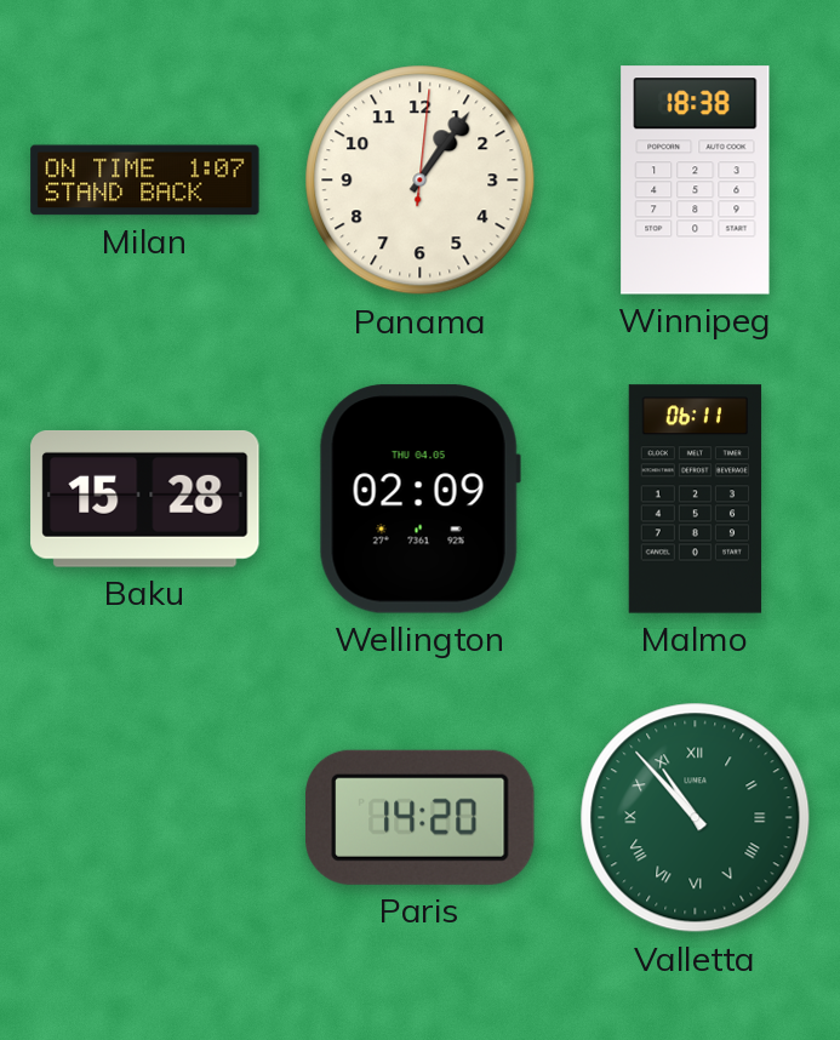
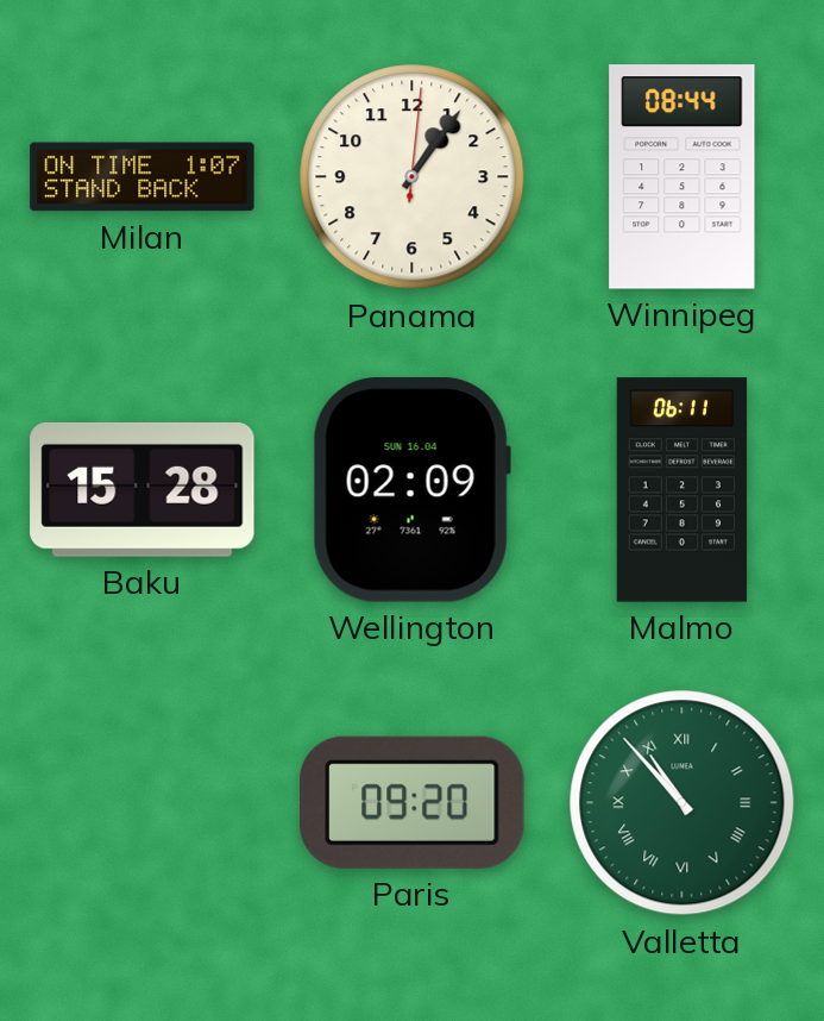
Winnipeg: 18:38 -> 08:44 (683, 177)
Wellington date: THU 04.05 -> SUN 16.04 (411, 490)
Paris: 14:20 -> 09:20 (413, 802)
